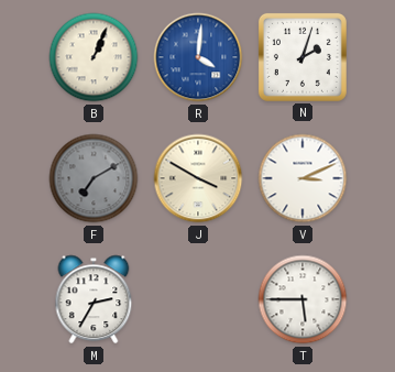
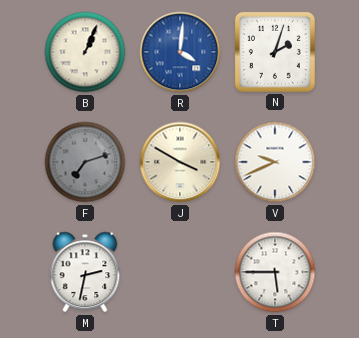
F: 7:10 -> 7:12 (85, 162)
V: 3:11 -> 9:41 (275, 162)
M: 2:35 -> 2:32 (85, 272)
